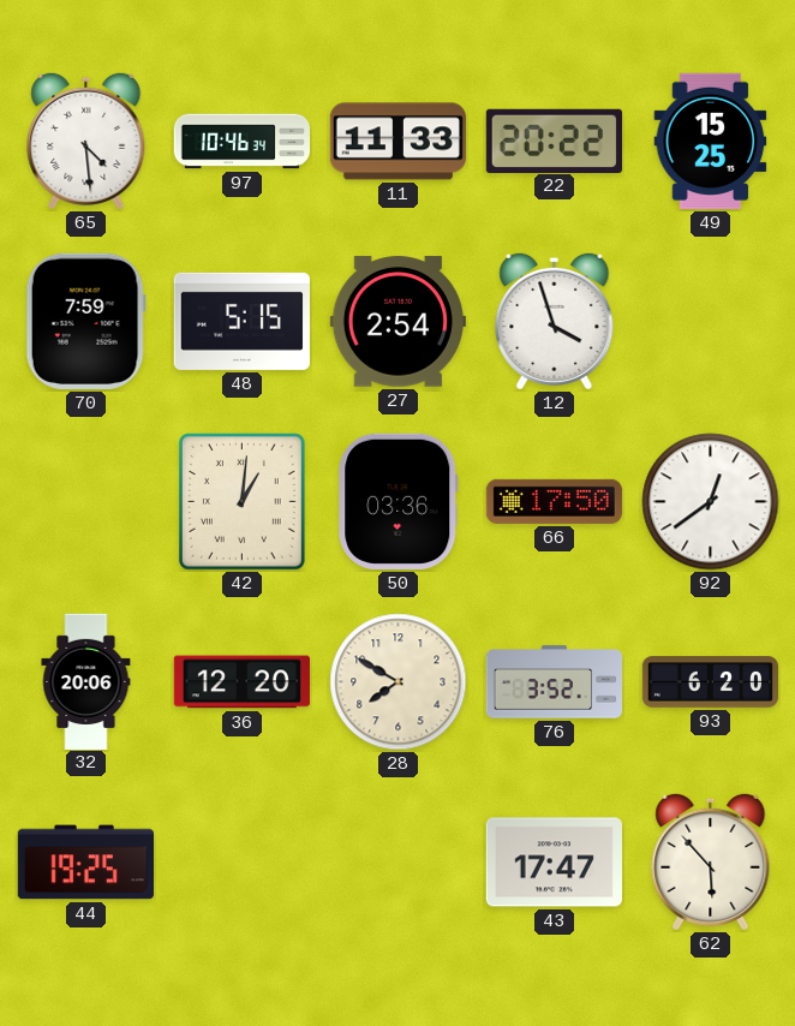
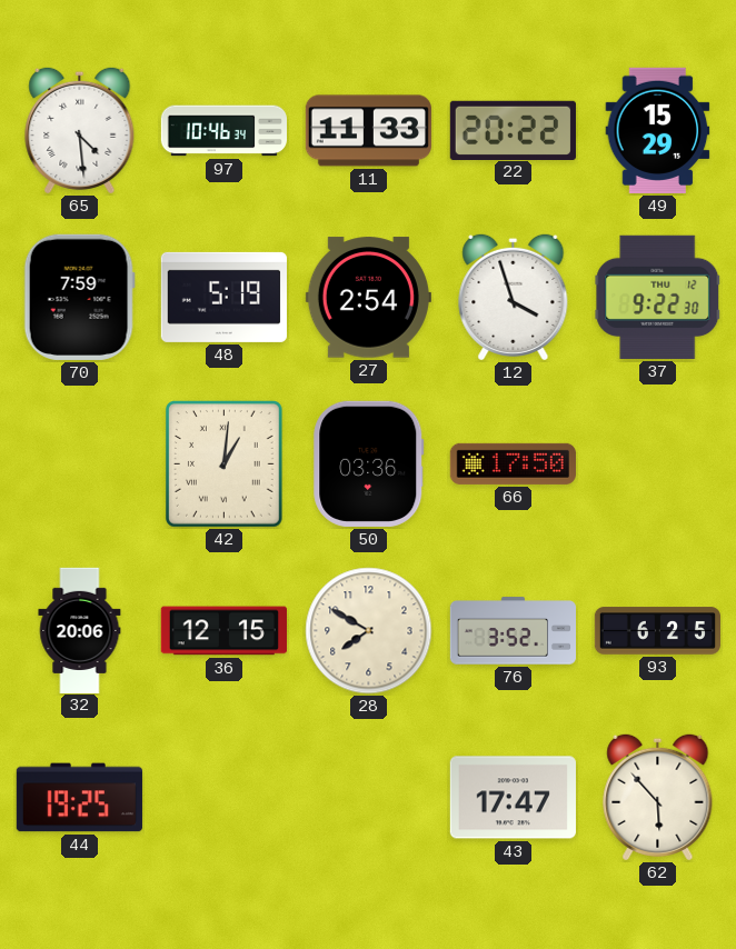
49: 15:25 -> 15:29 (658, 130)
48: 5:15 -> 5:19 (223, 297)
37: none -> 9:22 (658, 297)
92: 12:39 -> none (711, 502)
36: 12:20 -> 12:15 (223, 631)
93: 6:20 -> 6:25 (657, 631)
